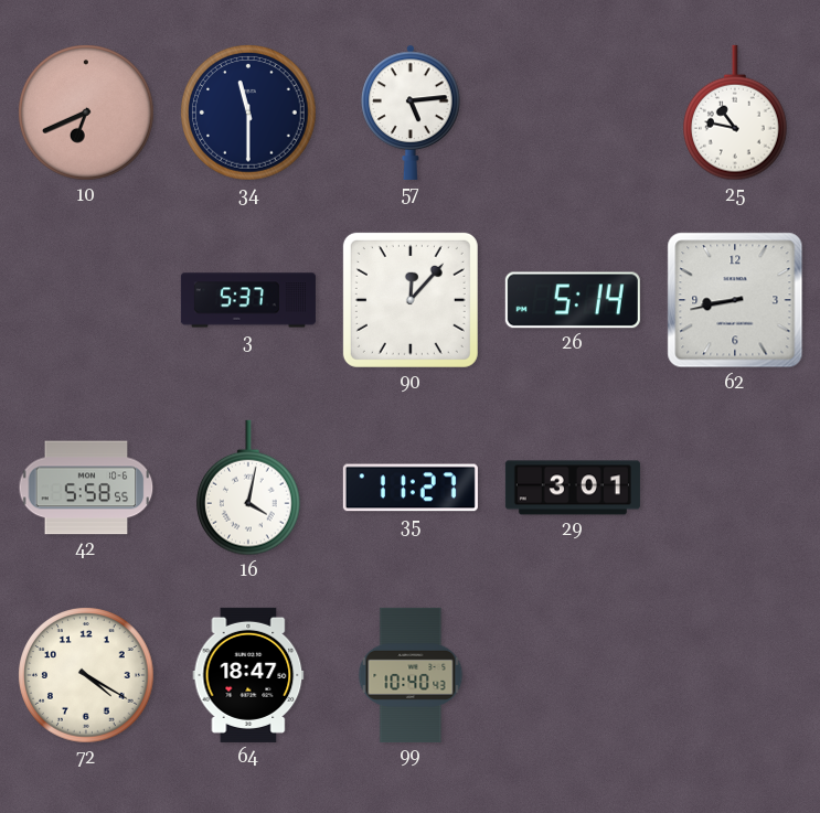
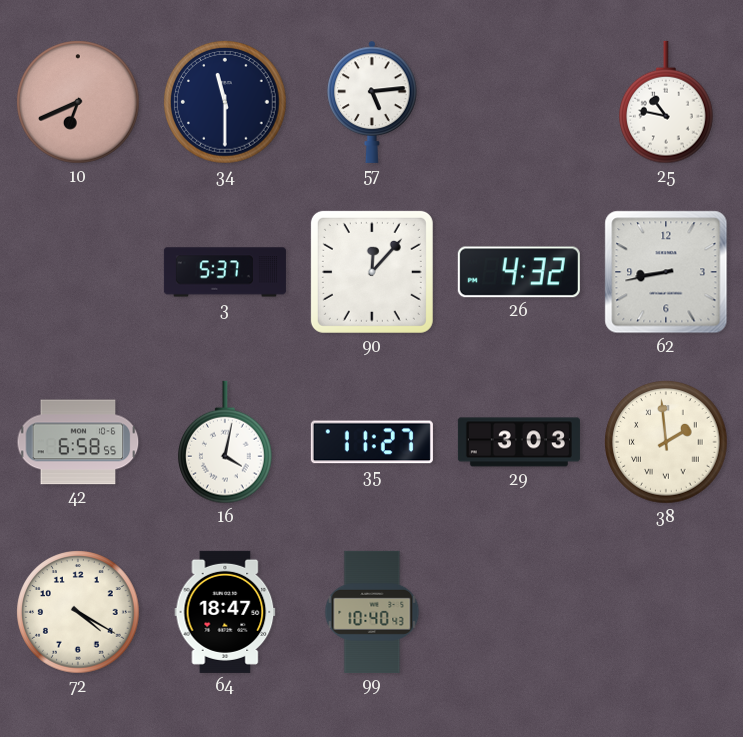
26: 5:14 -> 4:32 (519, 272)
42: 5:58 -> 6:58 (78, 442)
29: 3:01 -> 3:03 (519, 442)
38: none -> 1:59 (666, 442)
